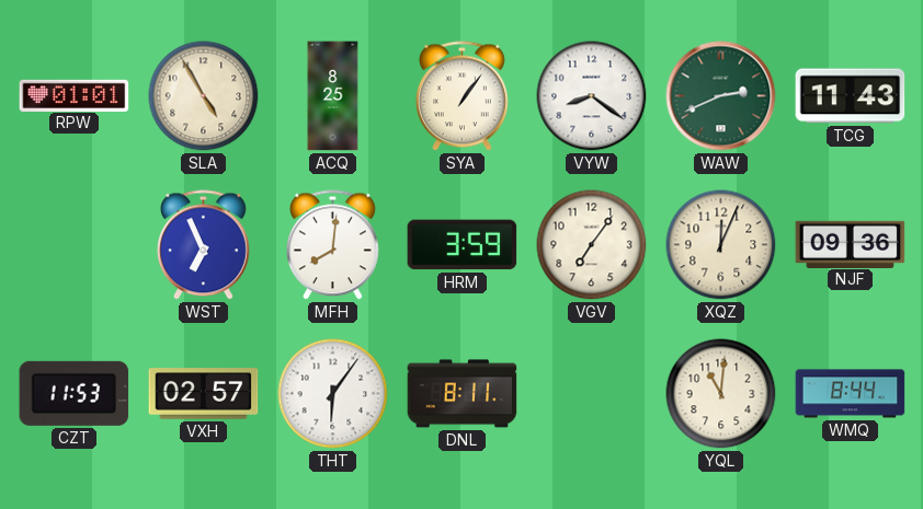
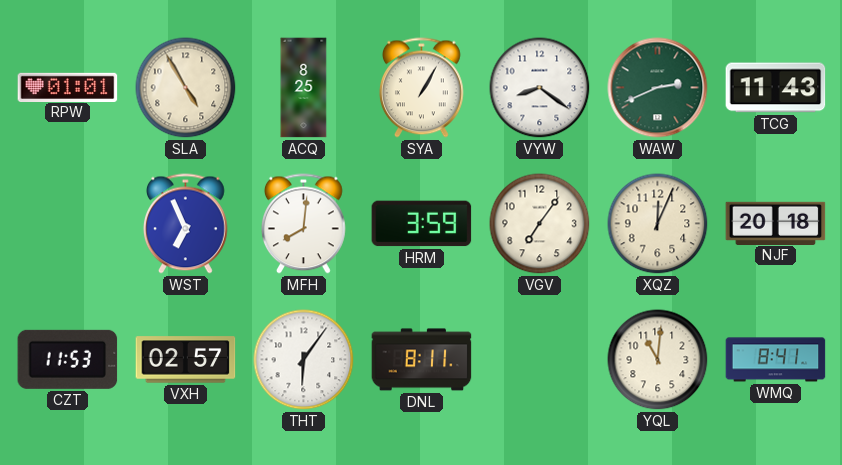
SYA: 1:06 -> 1:05 (422, 88)
NJF: 09:36 -> 20:18 (776, 223)
WMQ: 8:44 -> 8:41 (776, 360)
